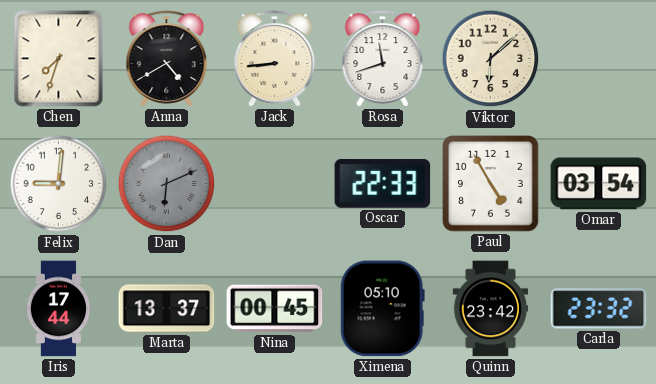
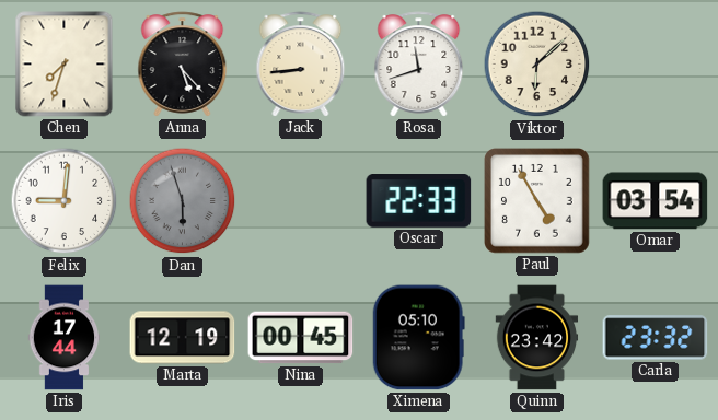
Anna: 4:40 -> 5:23 (183, 65)
Dan: 6:11 -> 5:57 (183, 201)
Marta: 13:37 -> 12:19 (183, 338)
